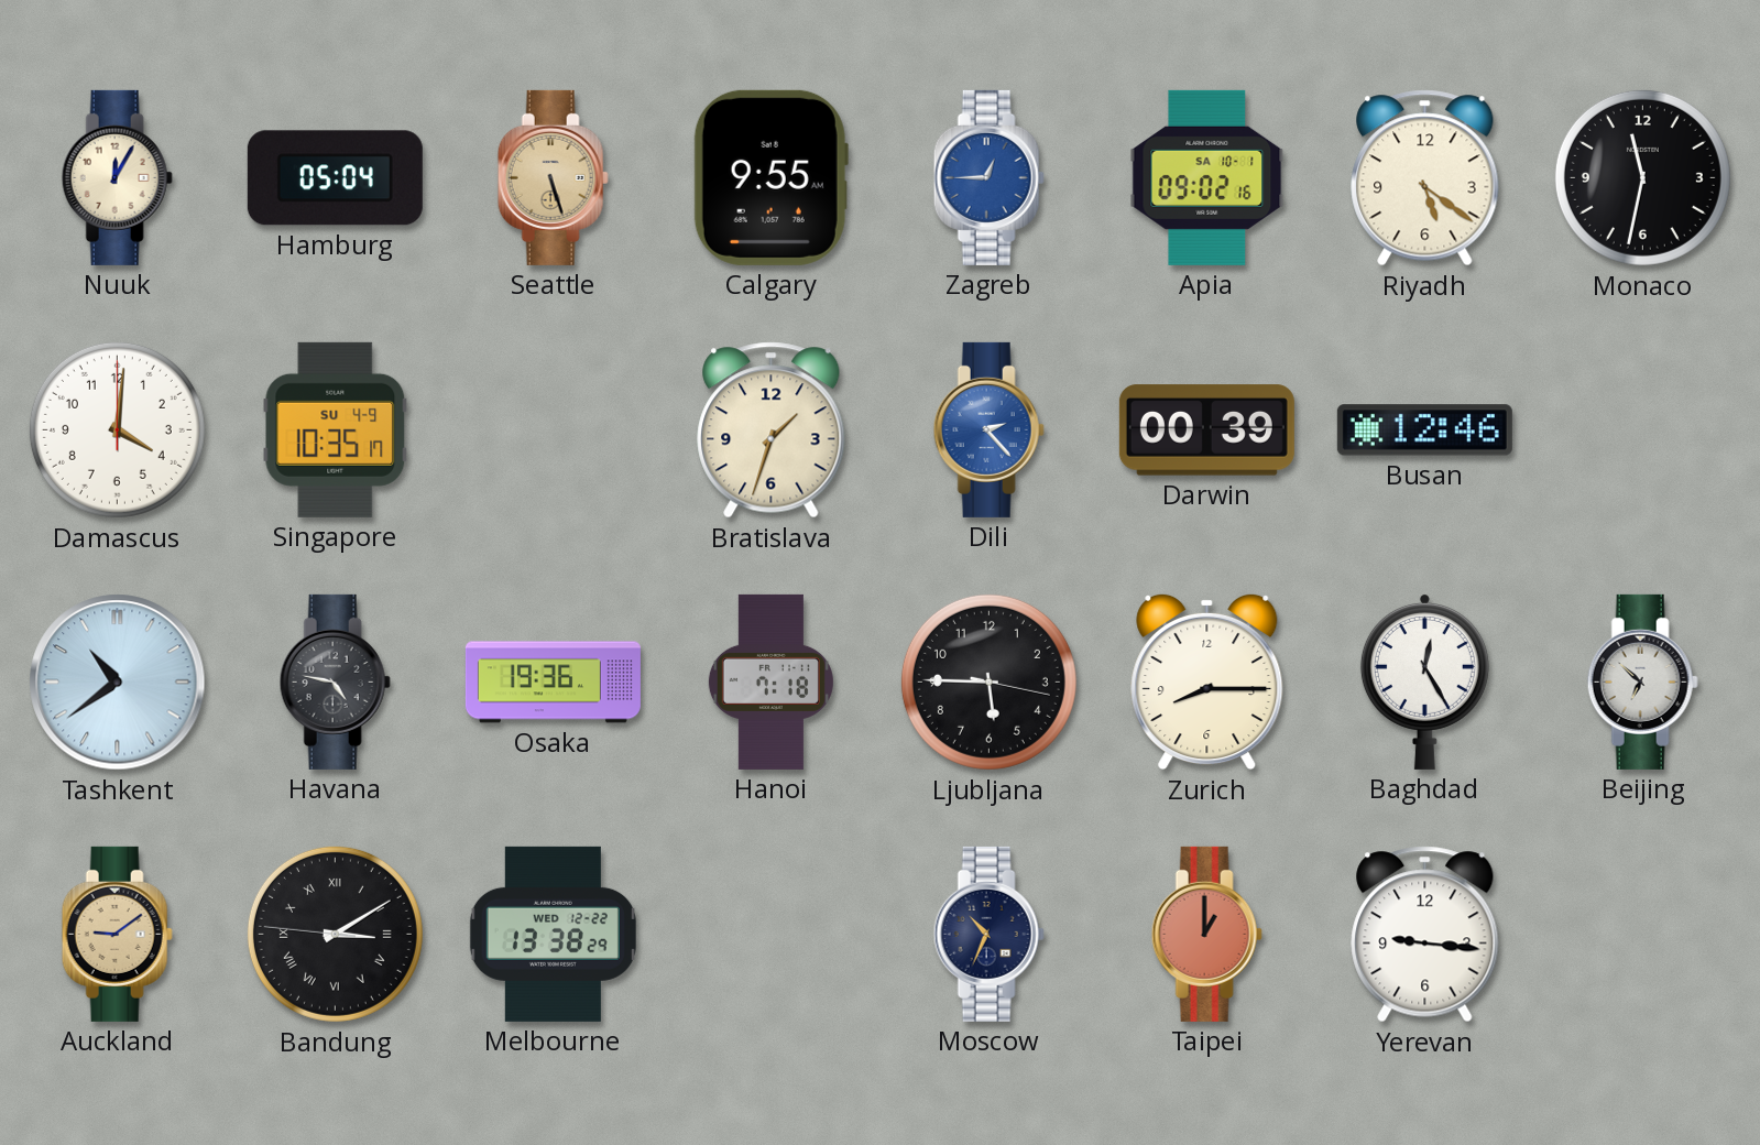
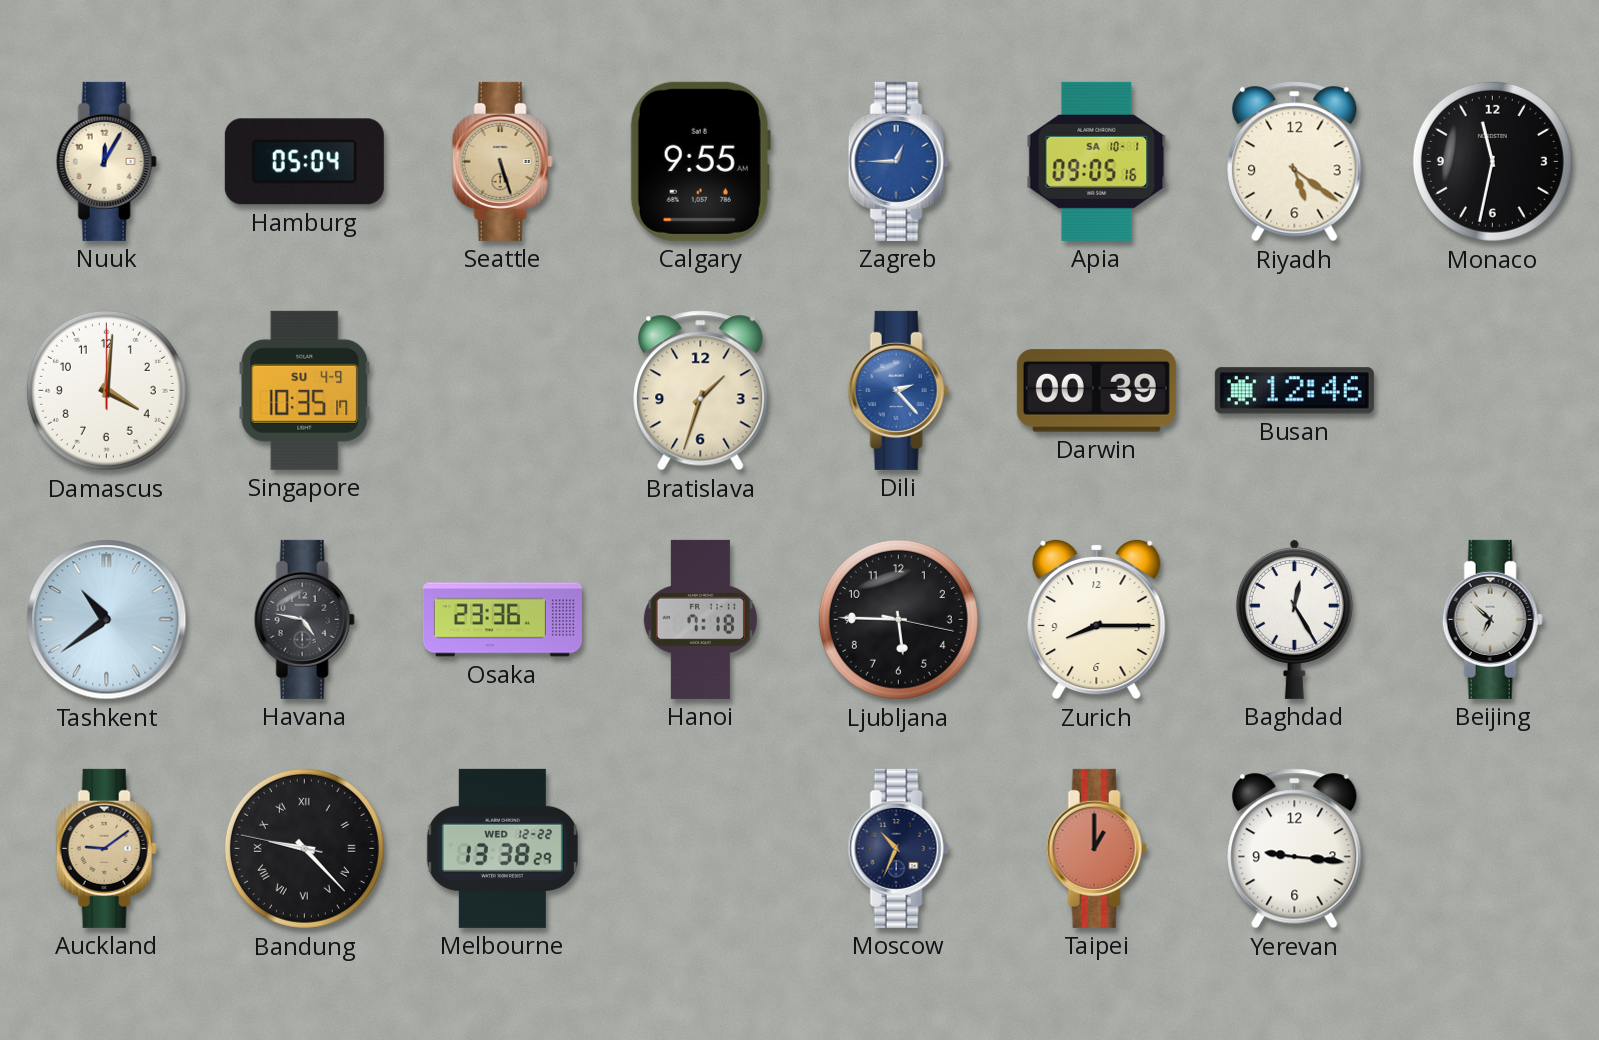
Apia: 09:02 -> 09:05 (1097, 161)
Osaka: 19:36 -> 23:36 (502, 620)
Bandung: 3:09 -> 9:22 (304, 848)
